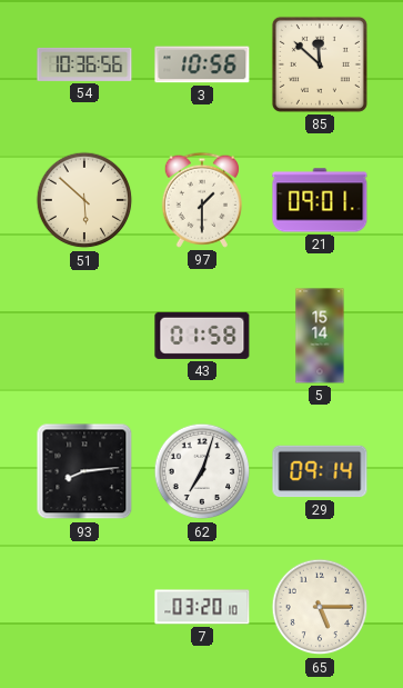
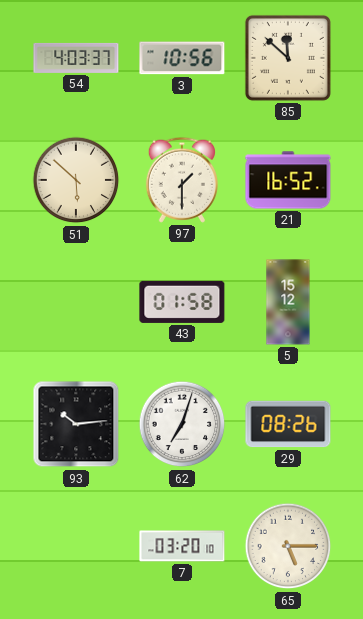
54: 10:36 -> 4:03 (76, 58)
21: 09:01 -> 16:52 (288, 180)
5: 15:14 -> 15:12 (288, 302)
93: 8:14 -> 10:14 (76, 424)
29: 09:14 -> 08:26 (288, 424)
